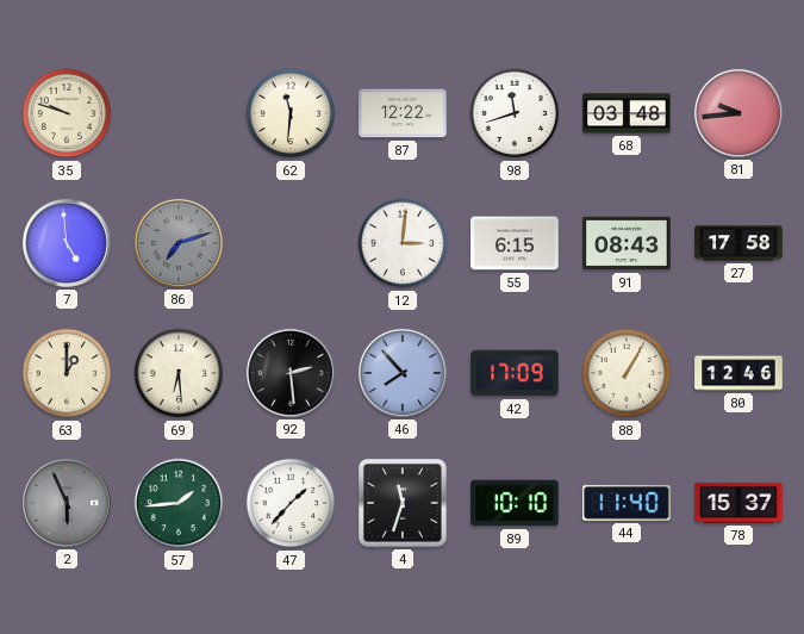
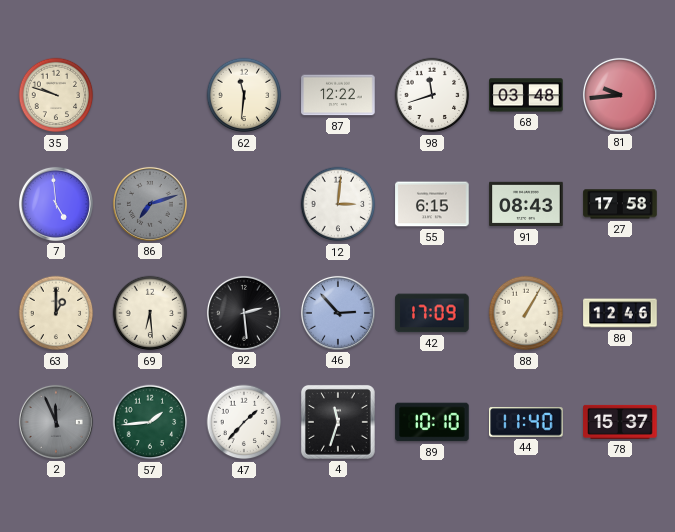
46: 7:53 -> 2:53 (338, 313)
2: 5:56 -> 11:56 (56, 422)
